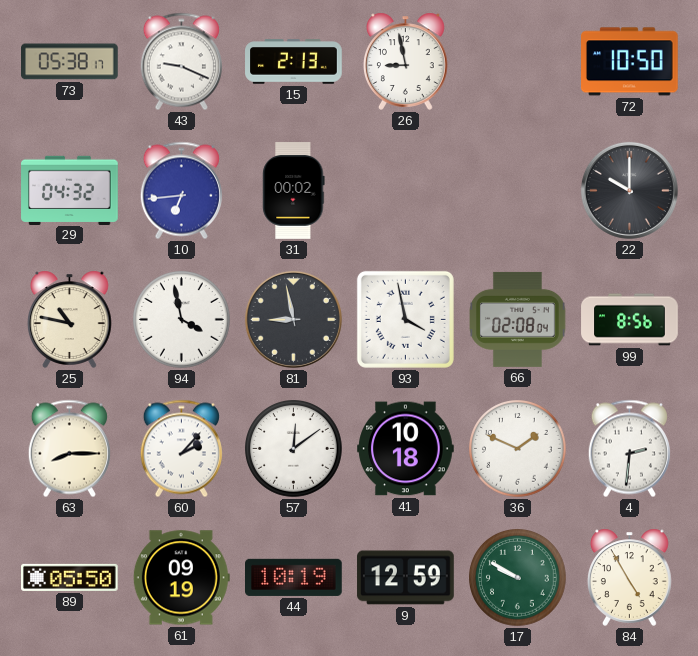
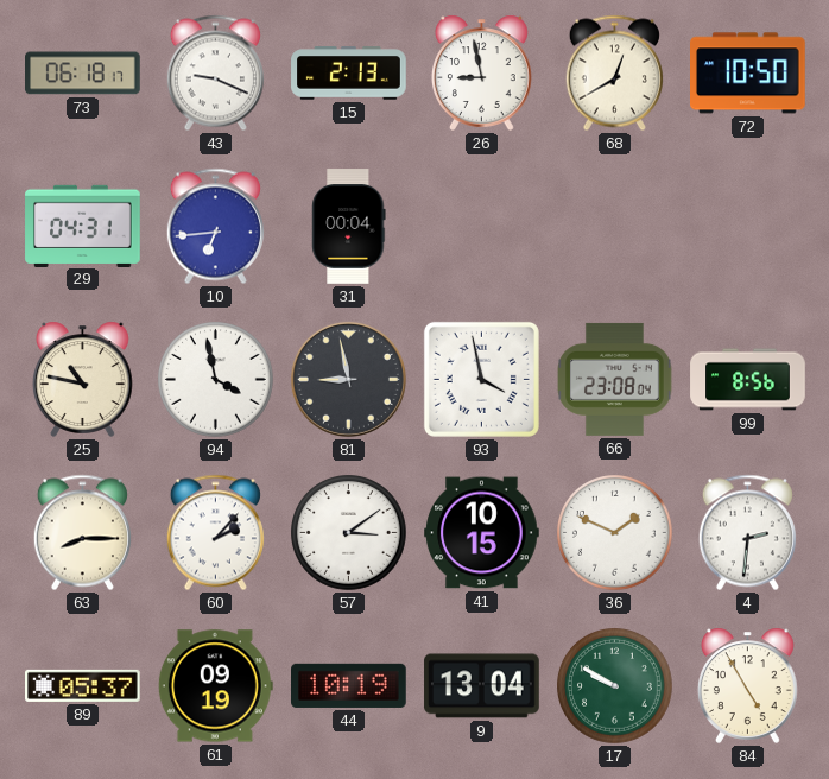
73: 05:38 -> 06:18 (83, 74)
68: none -> 12:40 (614, 74)
29: 04:32 -> 04:31 (83, 226)
31: 00:02 -> 00:04 (349, 227)
22: 10:00 -> none (629, 190)
66: 02:08 -> 23:08 (615, 379)
57: 12:09 -> 3:09 (349, 533)
41: 10:18 -> 10:15 (482, 533)
89: 05:50 -> 05:37 (83, 685)
9: 12:59 -> 13:04 (482, 686)
